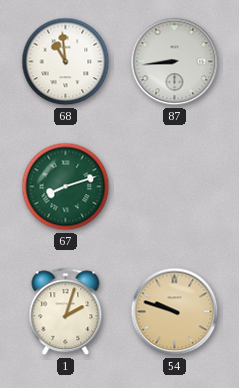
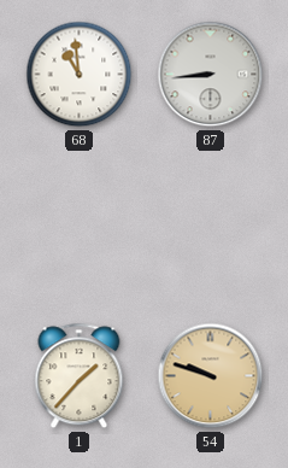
67: 8:12 -> none (66, 187)
1: 2:03 -> 1:37 (80, 376)
